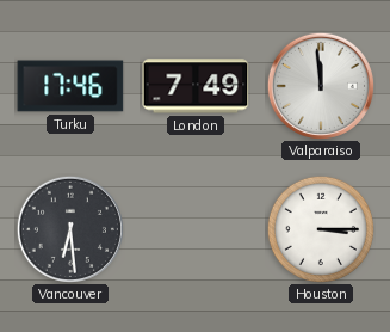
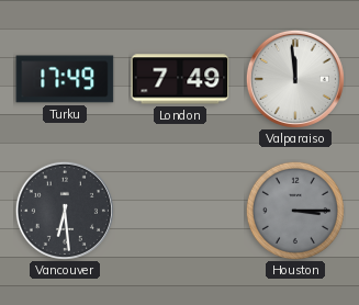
Turku: 17:46 -> 17:49 (65, 79)
Houston dial: white -> grey (295, 211)
